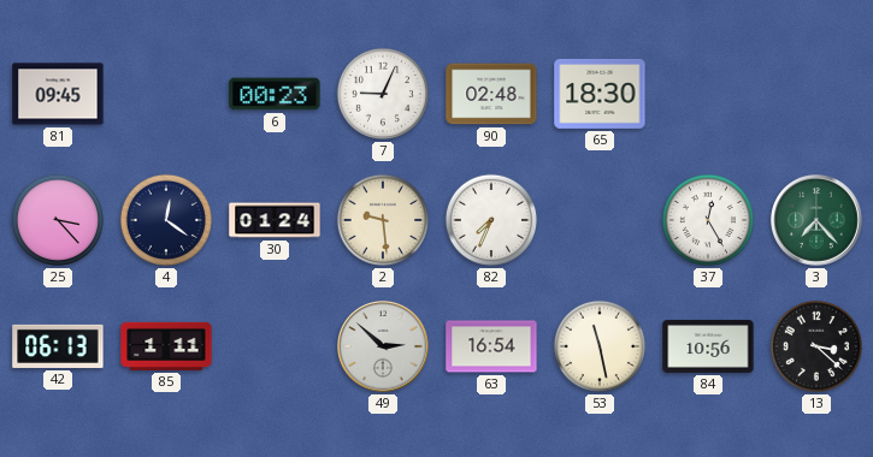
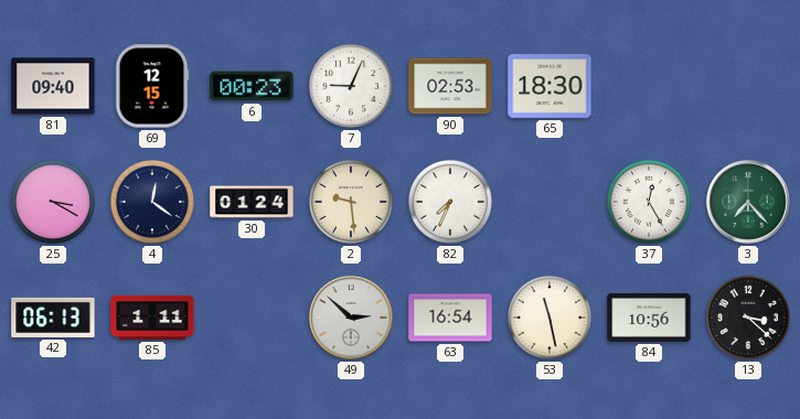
81: 09:45 -> 09:40 (53, 86)
69: none -> 12:15 (152, 86)
90: 02:48 -> 02:53 (450, 86)
25: 3:23 -> 3:20 (53, 202)
